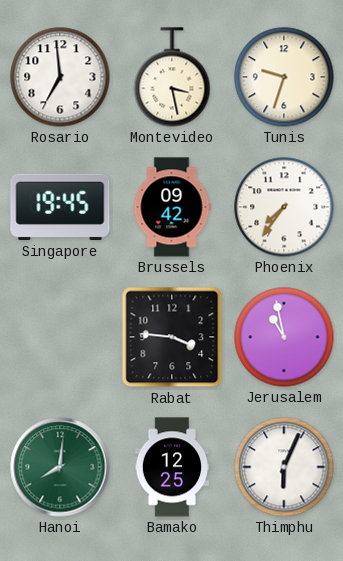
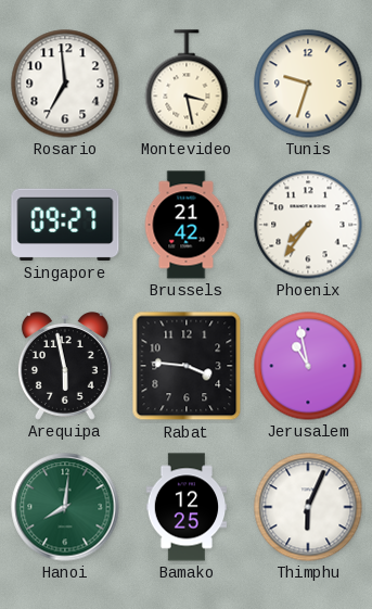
Singapore: 19:45 -> 09:27 (65, 225)
Brussels: 09:42 -> 21:42 (187, 225)
Arequipa: none -> 5:58 (65, 366)
